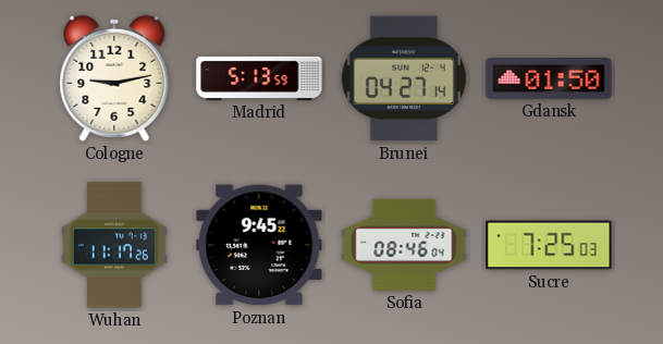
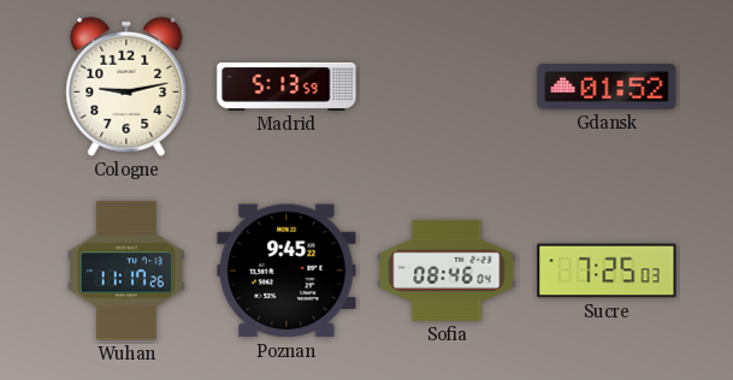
Brunei: 04:27 -> none (404, 78)
Gdansk: 01:50 -> 01:52 (607, 87)
